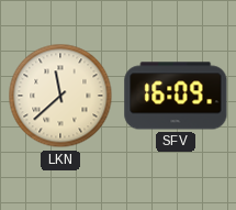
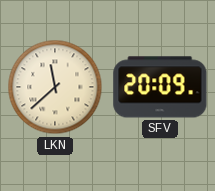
SFV: 16:09 -> 20:09 (160, 87)
